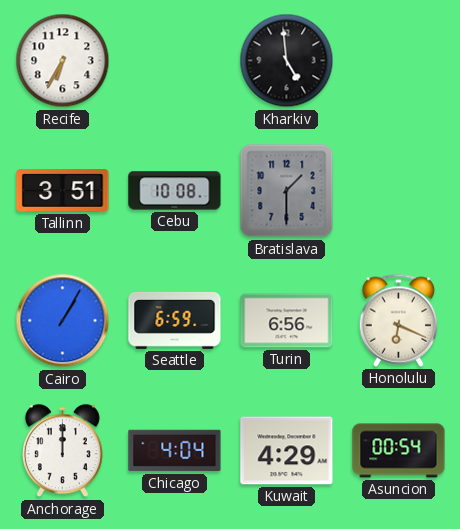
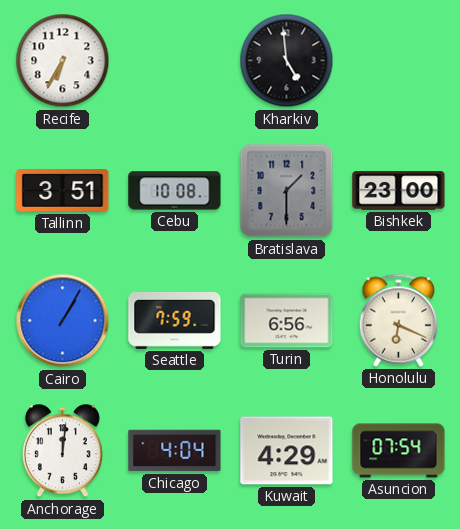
Bishkek: none -> 23:00 (399, 191)
Seattle: 6:59 -> 7:59 (175, 320)
Anchorage: 12:00 -> 12:01 (62, 451)
Asuncion: 00:54 -> 07:54 (399, 451)
